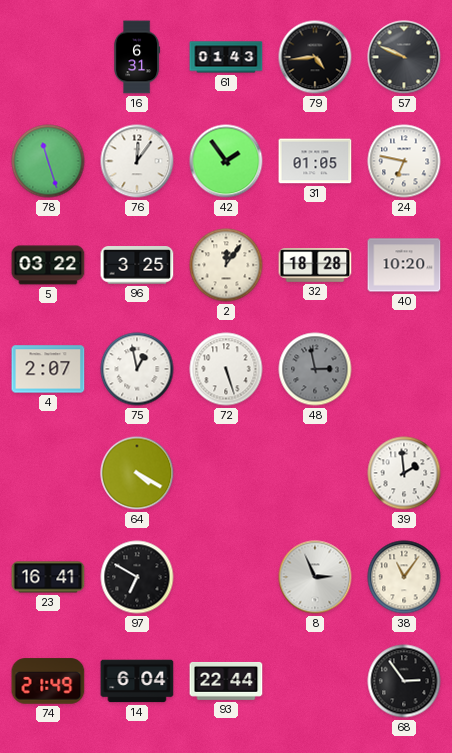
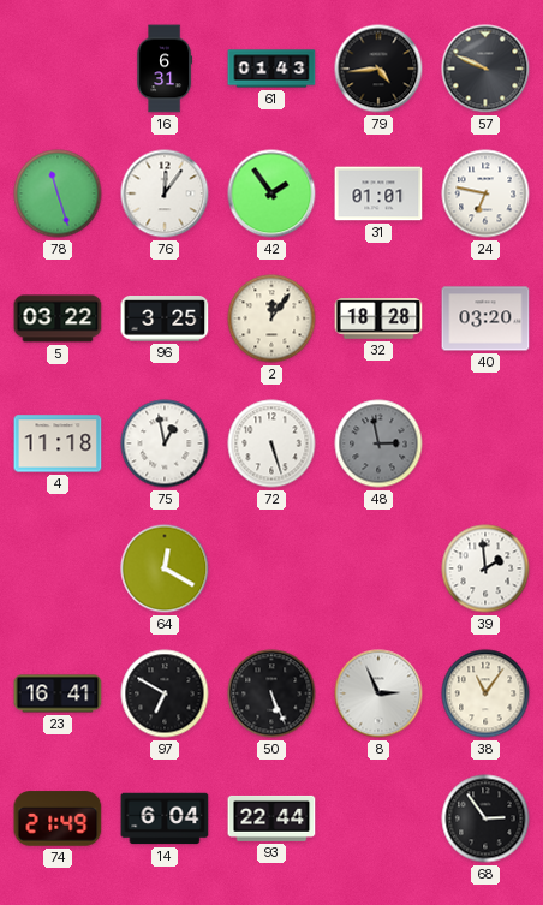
31: 01:05 -> 01:01 (378, 193)
40: 10:20 -> 03:20 (485, 318)
4: 2:07 -> 11:18 (58, 443)
64: 4:20 -> 12:20 (165, 568)
50: none -> 5:26 (271, 693)
